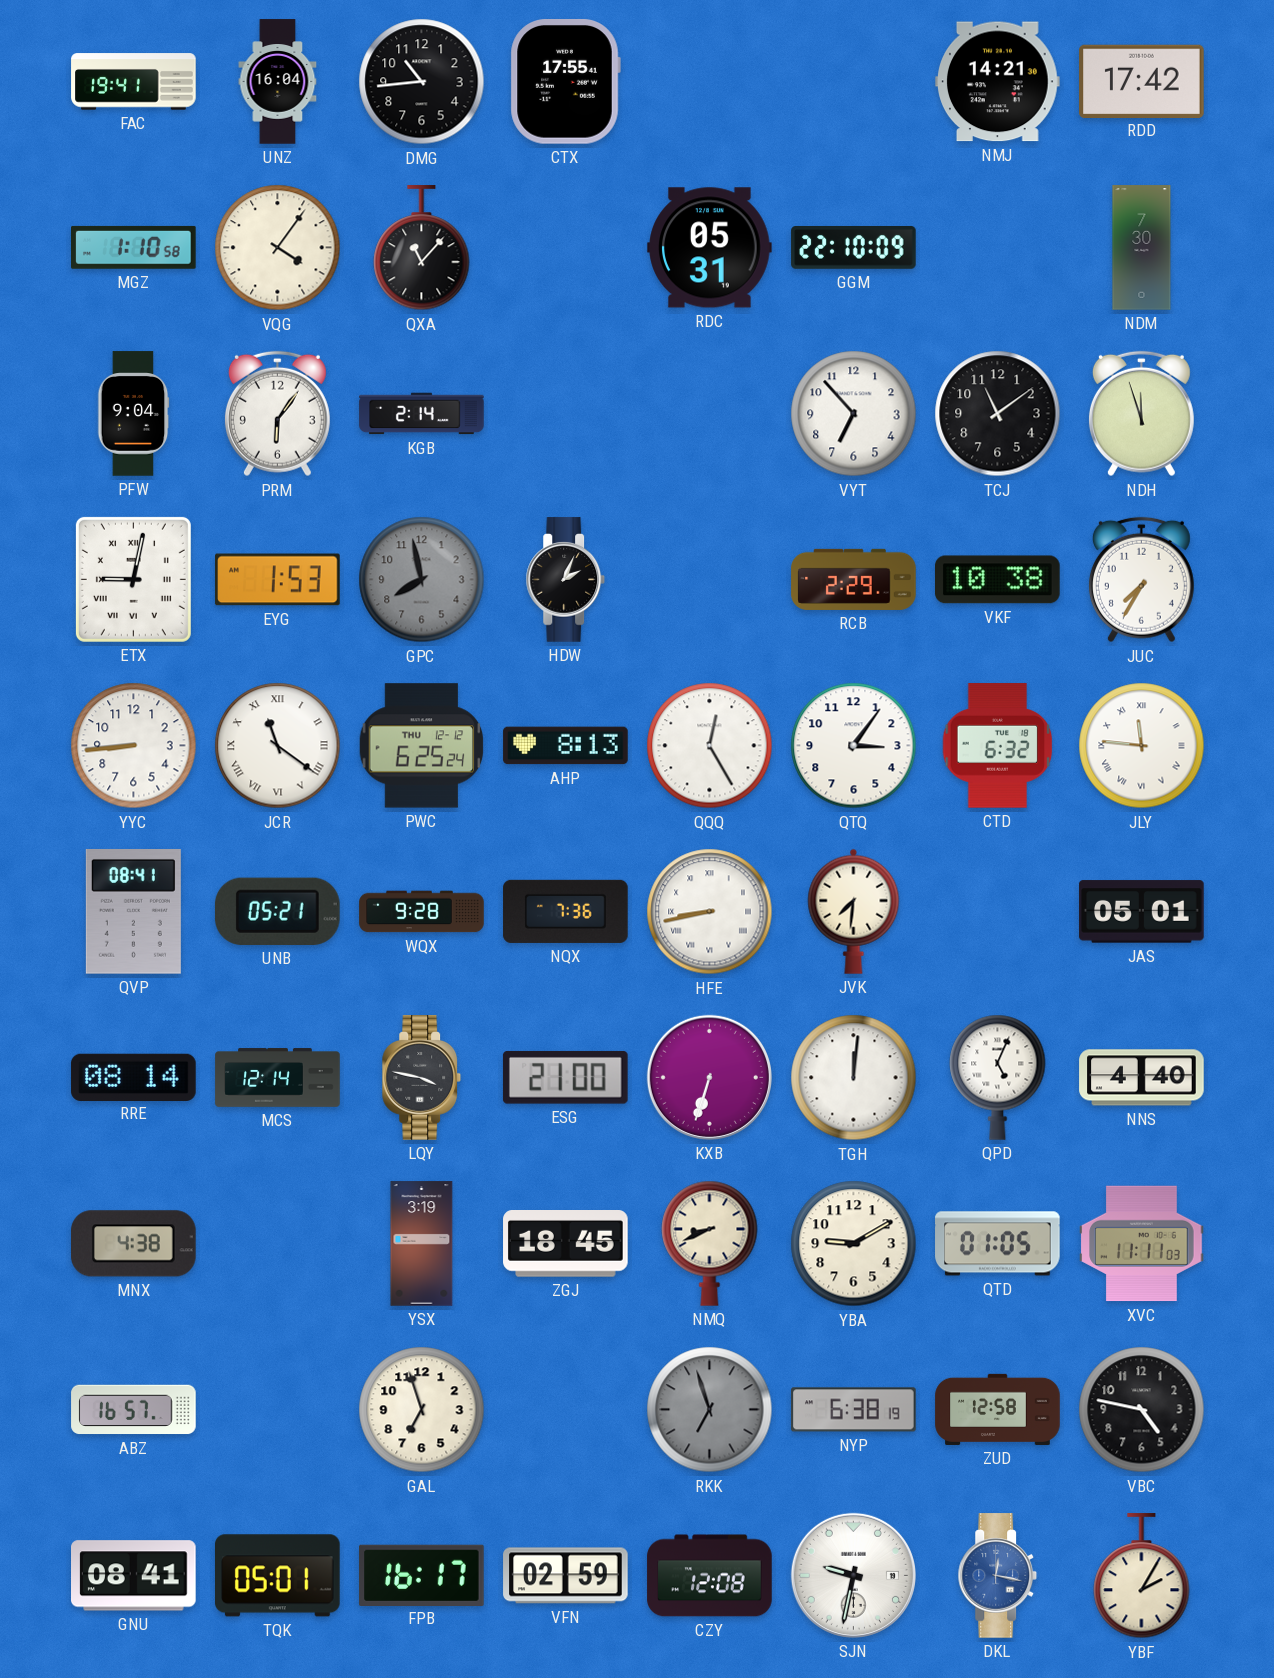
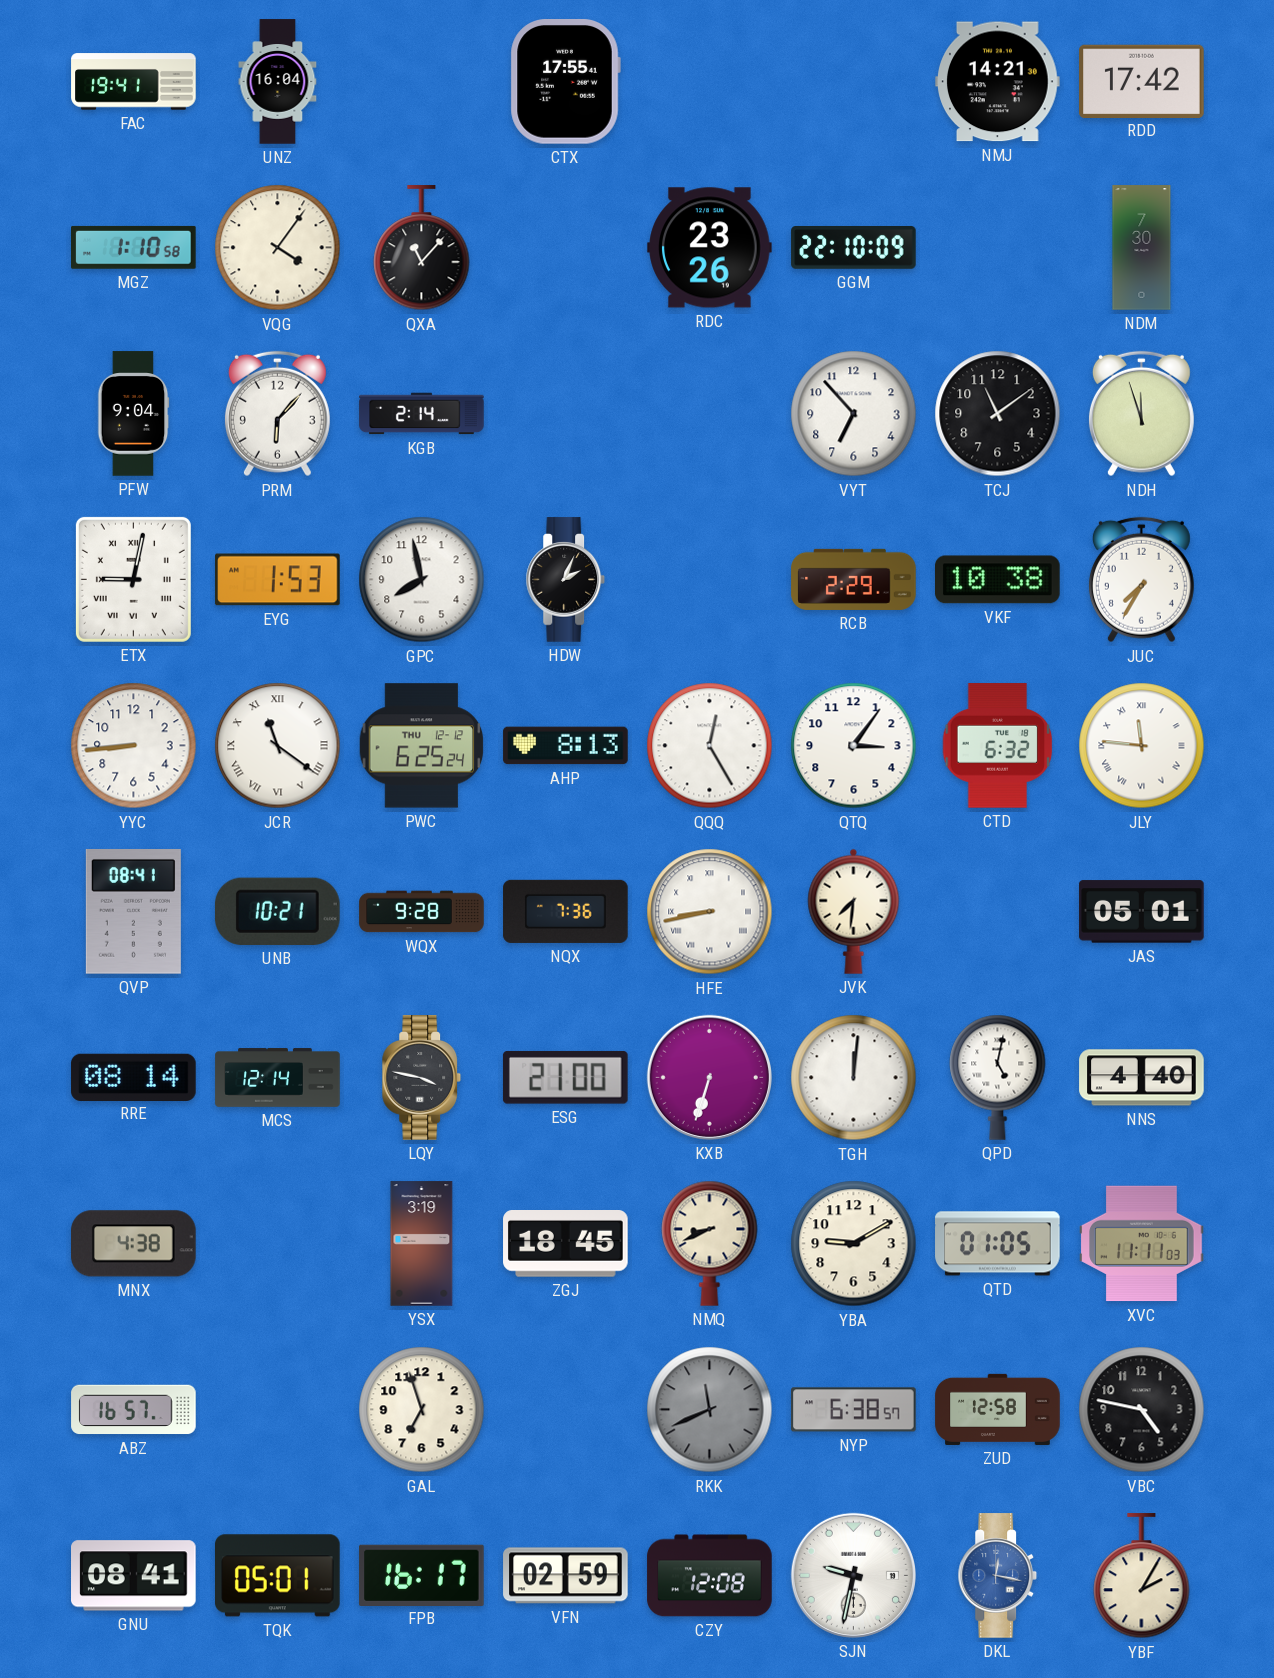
DMG: 10:44 -> none (422, 82)
RDC: 05:31 -> 23:26 (710, 248)
PRM: 6:06 -> 6:07 (277, 414)
GPC dial: grey -> white (422, 580)
UNB: 05:21 -> 10:21 (277, 911)
QPD: 5:04 -> 5:02 (998, 1077)
RKK: 6:57 -> 11:41 (710, 1410)
NYP: 6:38:19 -> 6:38:57 (854, 1410)
